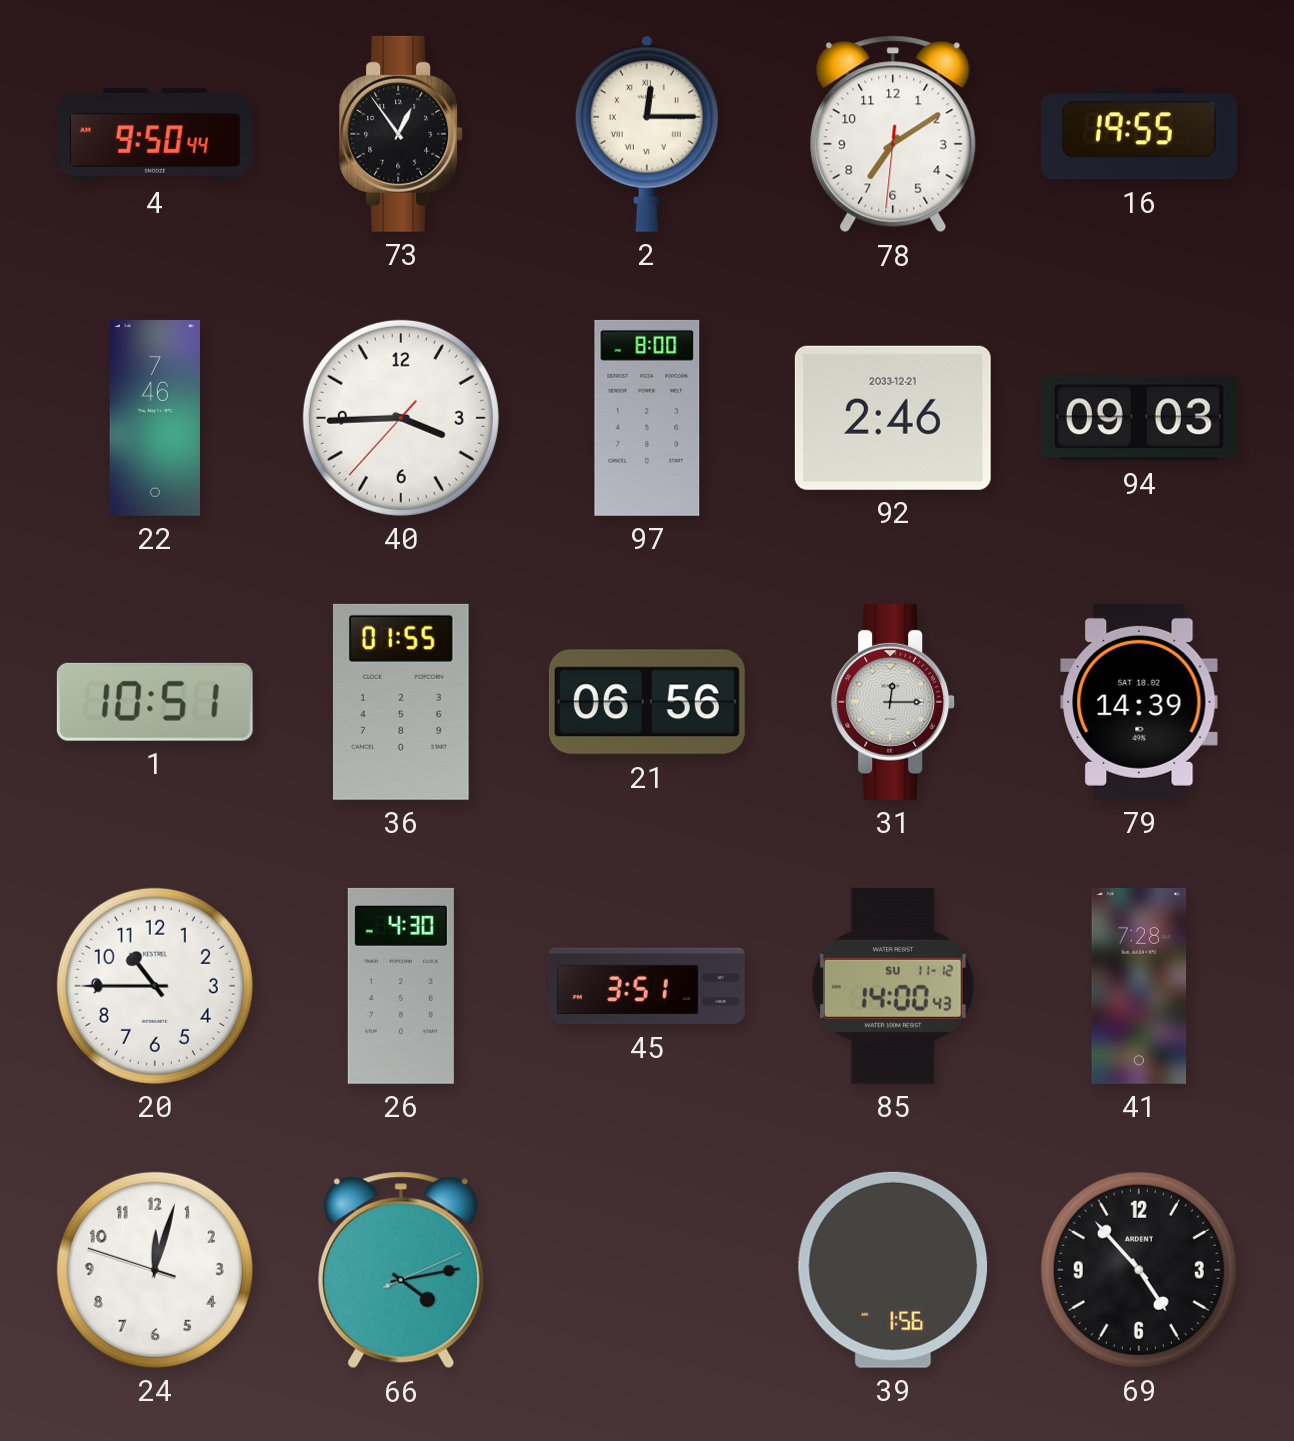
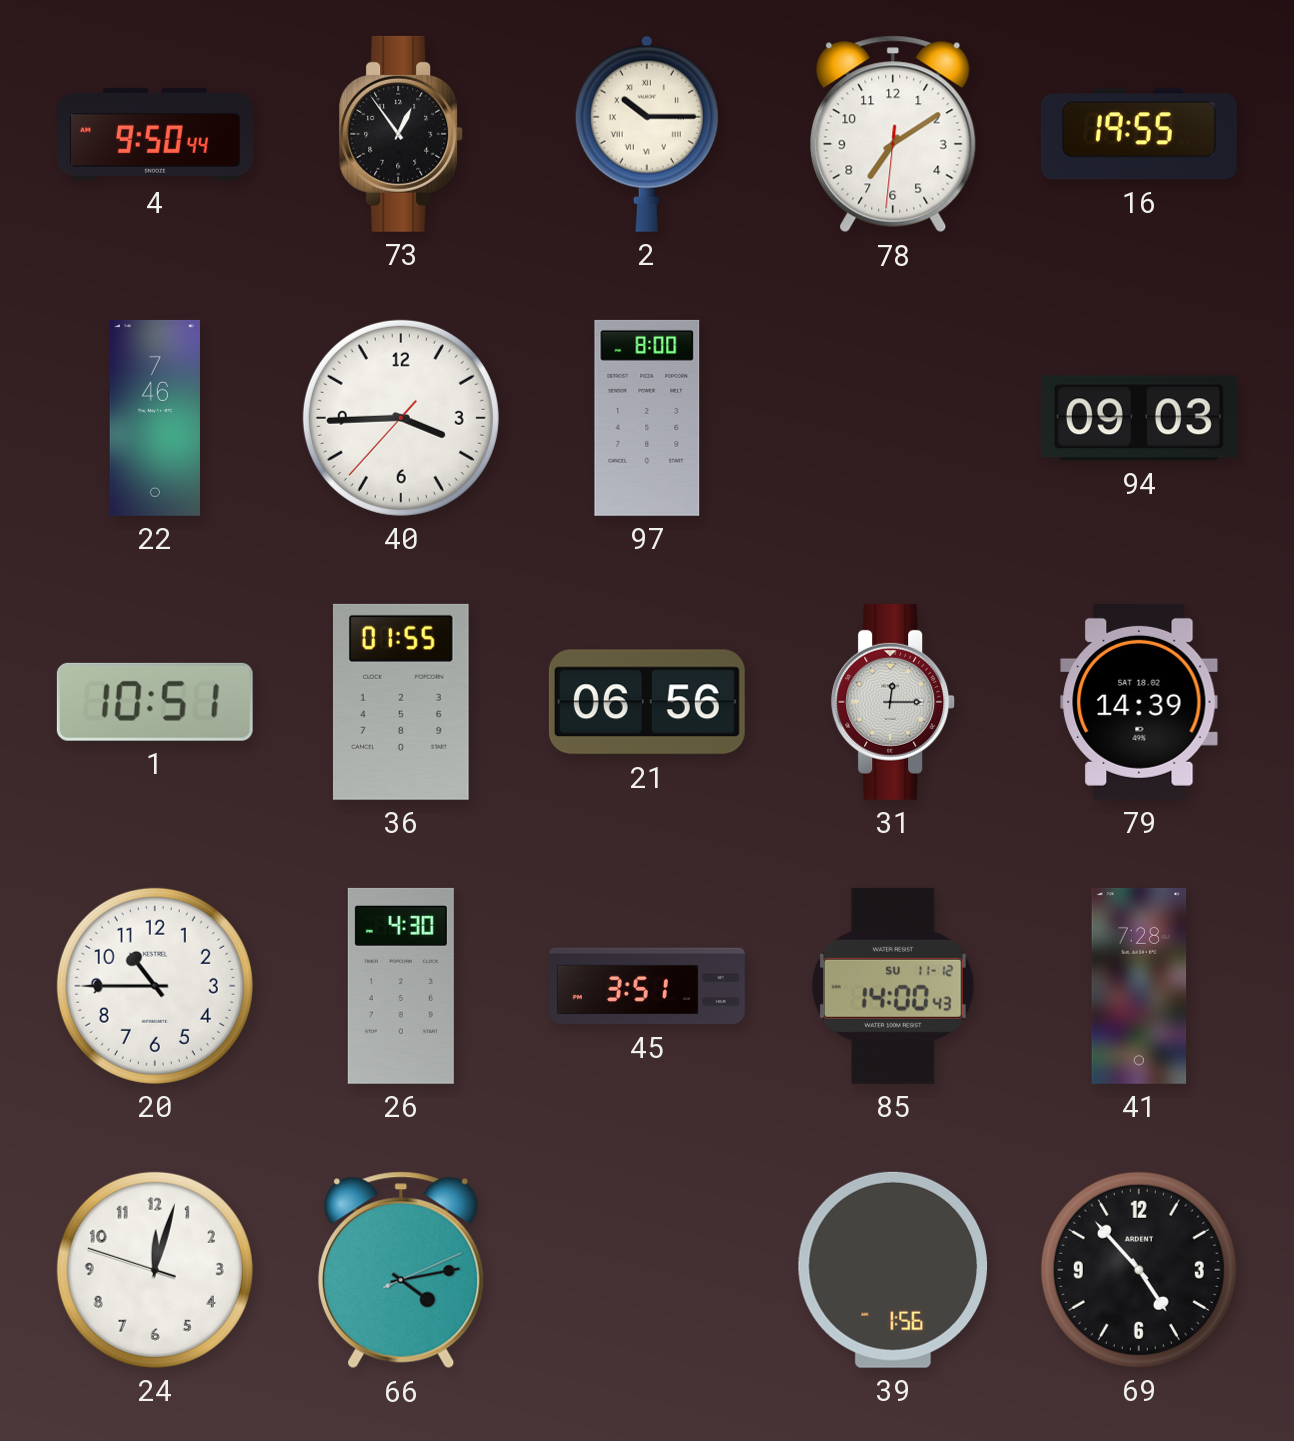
2: 12:15 -> 10:15 (647, 134)
92: 2:46 -> none (893, 418)
